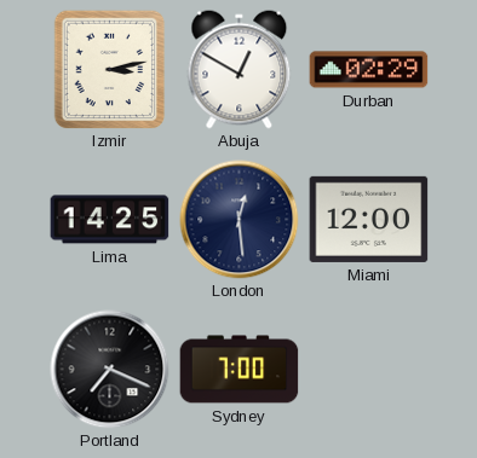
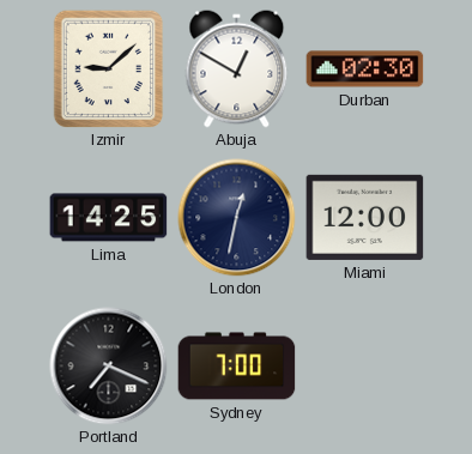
Izmir: 3:13 -> 9:08 (109, 68)
Durban: 02:29 -> 02:30 (365, 69)
London: 12:29 -> 12:32 (237, 218)
